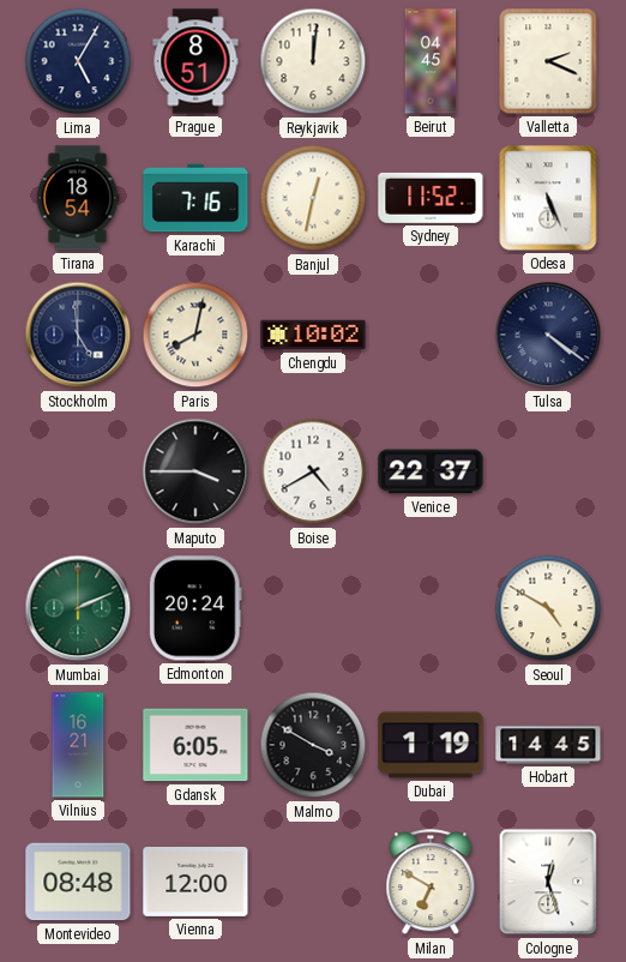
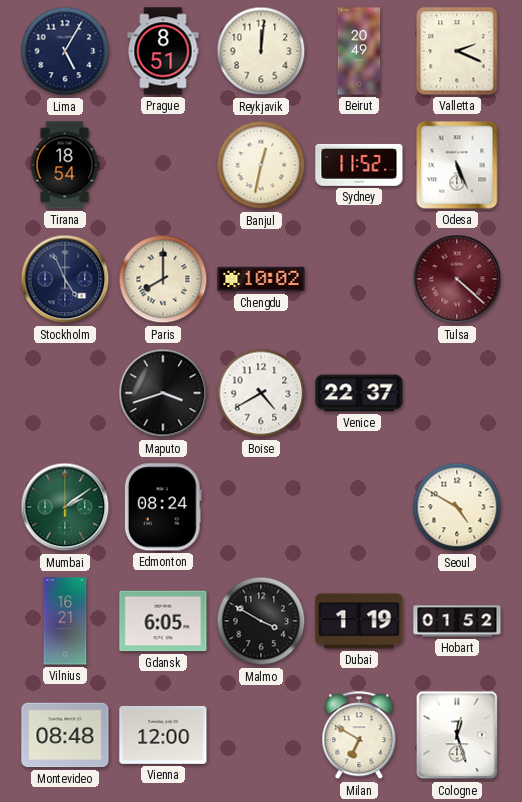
Beirut: 04:45 -> 20:49 (359, 51)
Karachi: 7:16 -> none (195, 198)
Stockholm: 4:59 -> 4:56 (65, 279)
Paris: 8:02 -> 8:00 (163, 279)
Tulsa: 4:21 -> 4:22 (457, 279)
Tulsa dial: navy -> burgundy (457, 279)
Maputo: 3:45 -> 3:42 (163, 393)
Mumbai: 2:11 -> 2:09 (65, 507)
Edmonton: 20:24 -> 08:24 (163, 507)
Hobart: 14:45 -> 01:52 (457, 621)
